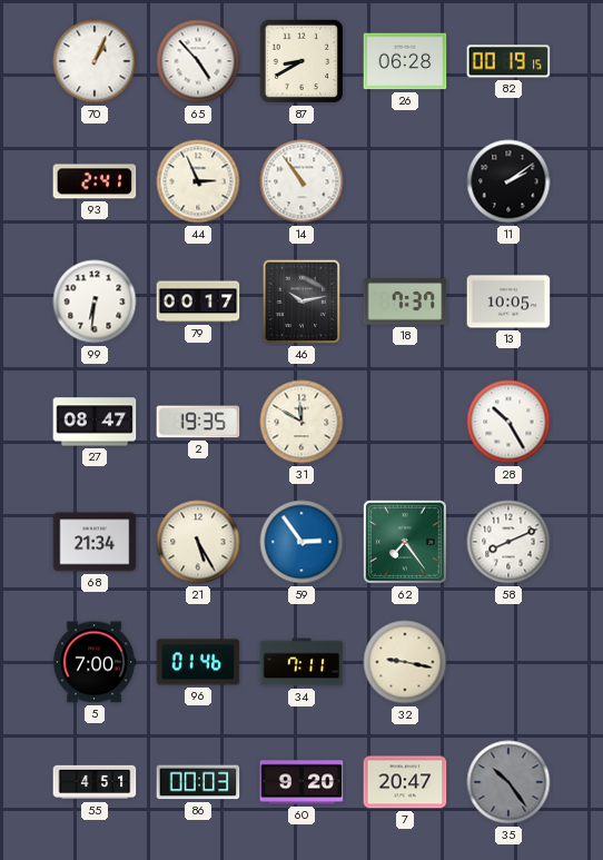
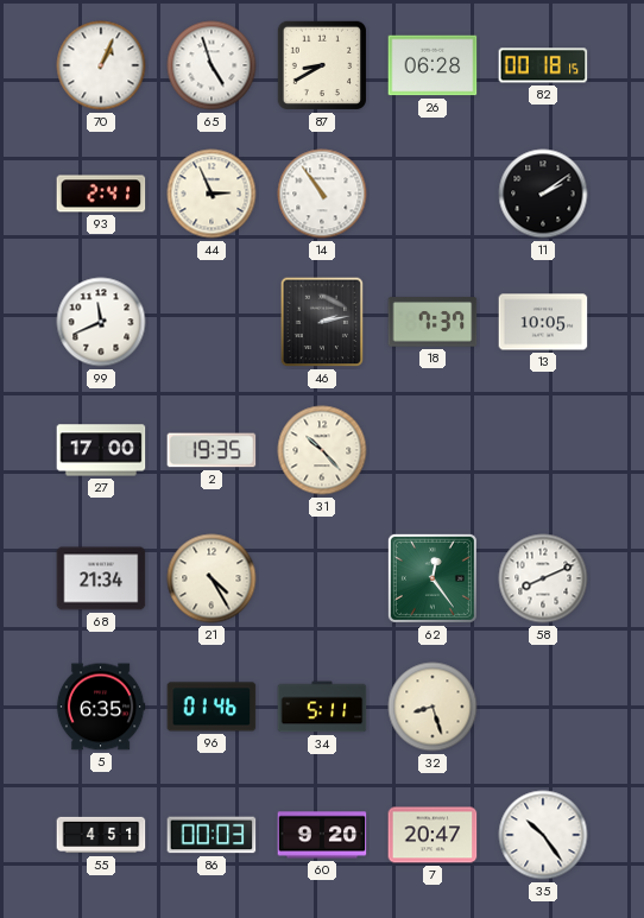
65: 4:53 -> 4:57 (211, 65)
82: 00:19 -> 00:18 (543, 65)
99: 6:31 -> 11:41 (101, 322)
79: 00:17 -> none (198, 302)
46: 10:13 -> 2:13 (322, 322)
27: 08:47 -> 17:00 (101, 450)
31: 11:50 -> 10:23 (322, 450)
28: 10:25 -> none (508, 422)
21: 5:25 -> 4:25 (211, 578)
59: 2:54 -> none (301, 542)
62: 7:24 -> 12:24 (433, 578)
5: 7:00 -> 6:35 (101, 707)
34: 7:11 -> 5:11 (322, 707)
32: 9:17 -> 8:27 (433, 707)
35 dial: grey -> white (543, 835)
